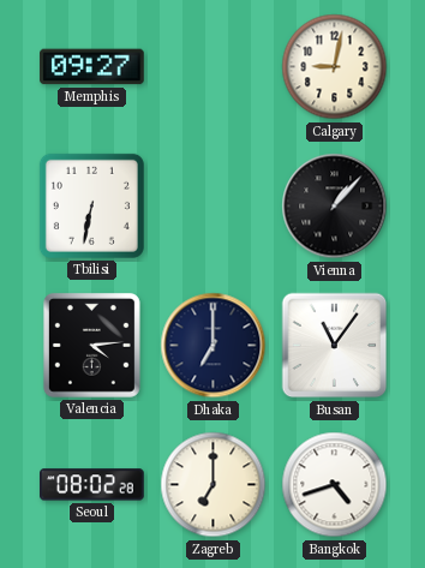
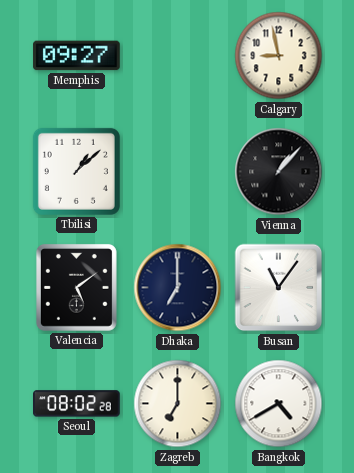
Calgary: 9:02 -> 8:58 (279, 56)
Tbilisi: 6:32 -> 1:08 (76, 171)
Valencia: 4:14 -> 5:09 (76, 287)
Bangkok: 4:42 -> 4:40 (279, 404)
